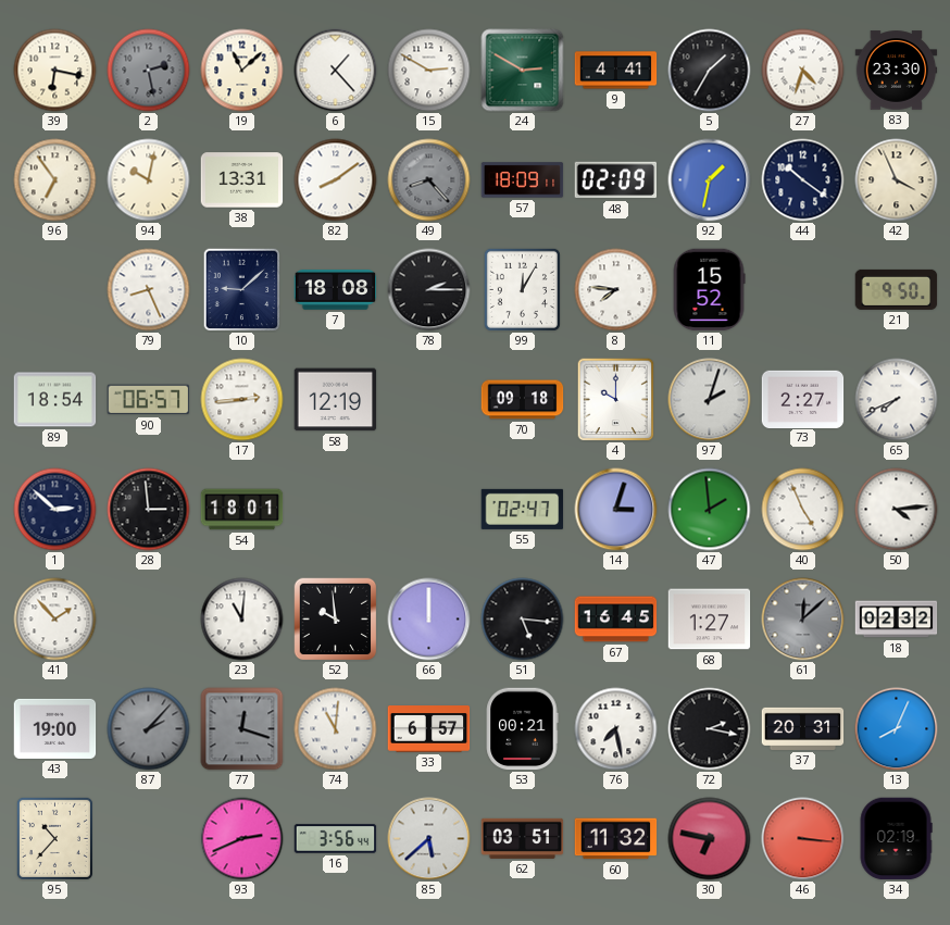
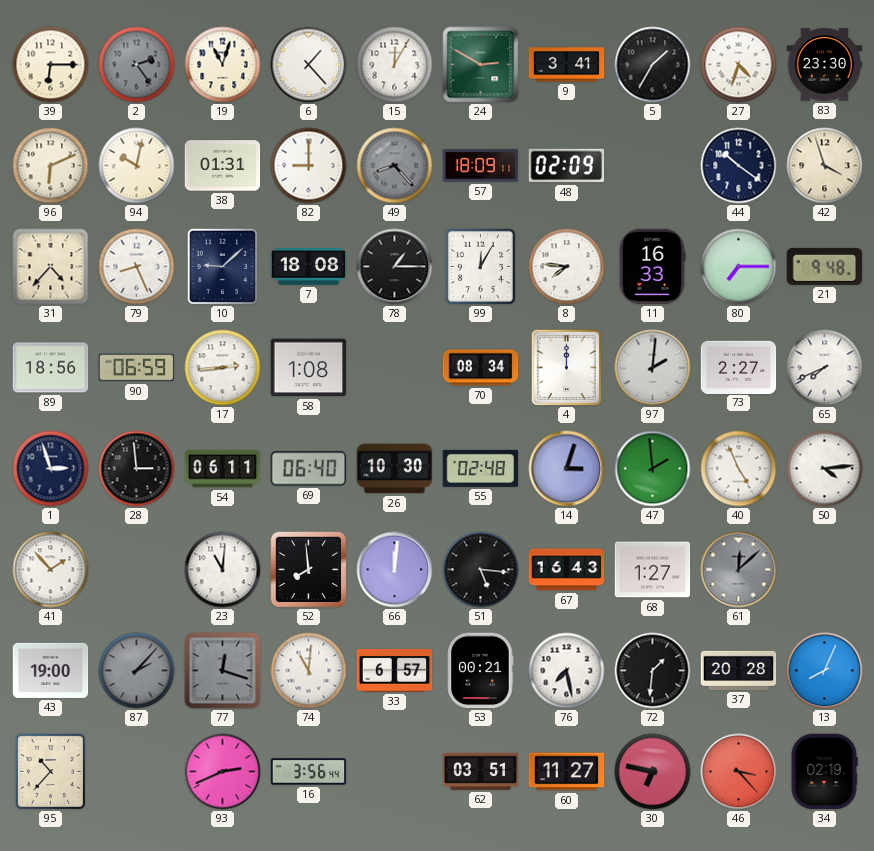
39: 6:17 -> 6:15 (51, 65)
2: 2:28 -> 2:24 (137, 65)
19: 11:08 -> 11:03 (223, 65)
15: 2:50 -> 12:05 (395, 65)
9: 4:41 -> 3:41 (567, 65)
96: 6:54 -> 6:11 (51, 166)
38: 13:31 -> 01:31 (223, 166)
82: 8:09 -> 9:00 (309, 166)
92: 1:32 -> none (710, 180)
42: 3:56 -> 3:57 (825, 166)
31: none -> 4:37 (51, 267)
78: 2:15 -> 1:15 (395, 267)
11: 15:52 -> 16:33 (652, 267)
80: none -> 7:15 (739, 267)
21: 9:50 -> 9:48 (825, 266)
89: 18:54 -> 18:56 (51, 368)
90: 06:57 -> 06:59 (137, 368)
58: 12:19 -> 1:08 (309, 368)
70: 09:18 -> 08:34 (481, 368)
4: 10:00 -> 12:00 (567, 368)
97: 2:03 -> 2:01 (653, 368)
1: 2:52 -> 2:57 (51, 469)
54: 18:01 -> 06:11 (223, 469)
69: none -> 06:40 (309, 469)
26: none -> 10:30 (395, 469)
55: 02:47 -> 02:48 (481, 468)
52: 9:59 -> 7:59 (308, 569)
66: 12:00 -> 12:01 (395, 570)
67: 16:45 -> 16:43 (567, 570)
18: 02:32 -> none (897, 620)
72: 2:17 -> 1:31 (653, 671)
37: 20:31 -> 20:28 (739, 670)
85: 5:38 -> none (429, 839)
60: 11:32 -> 11:27 (567, 772)
46: 3:16 -> 3:23 (739, 772)
